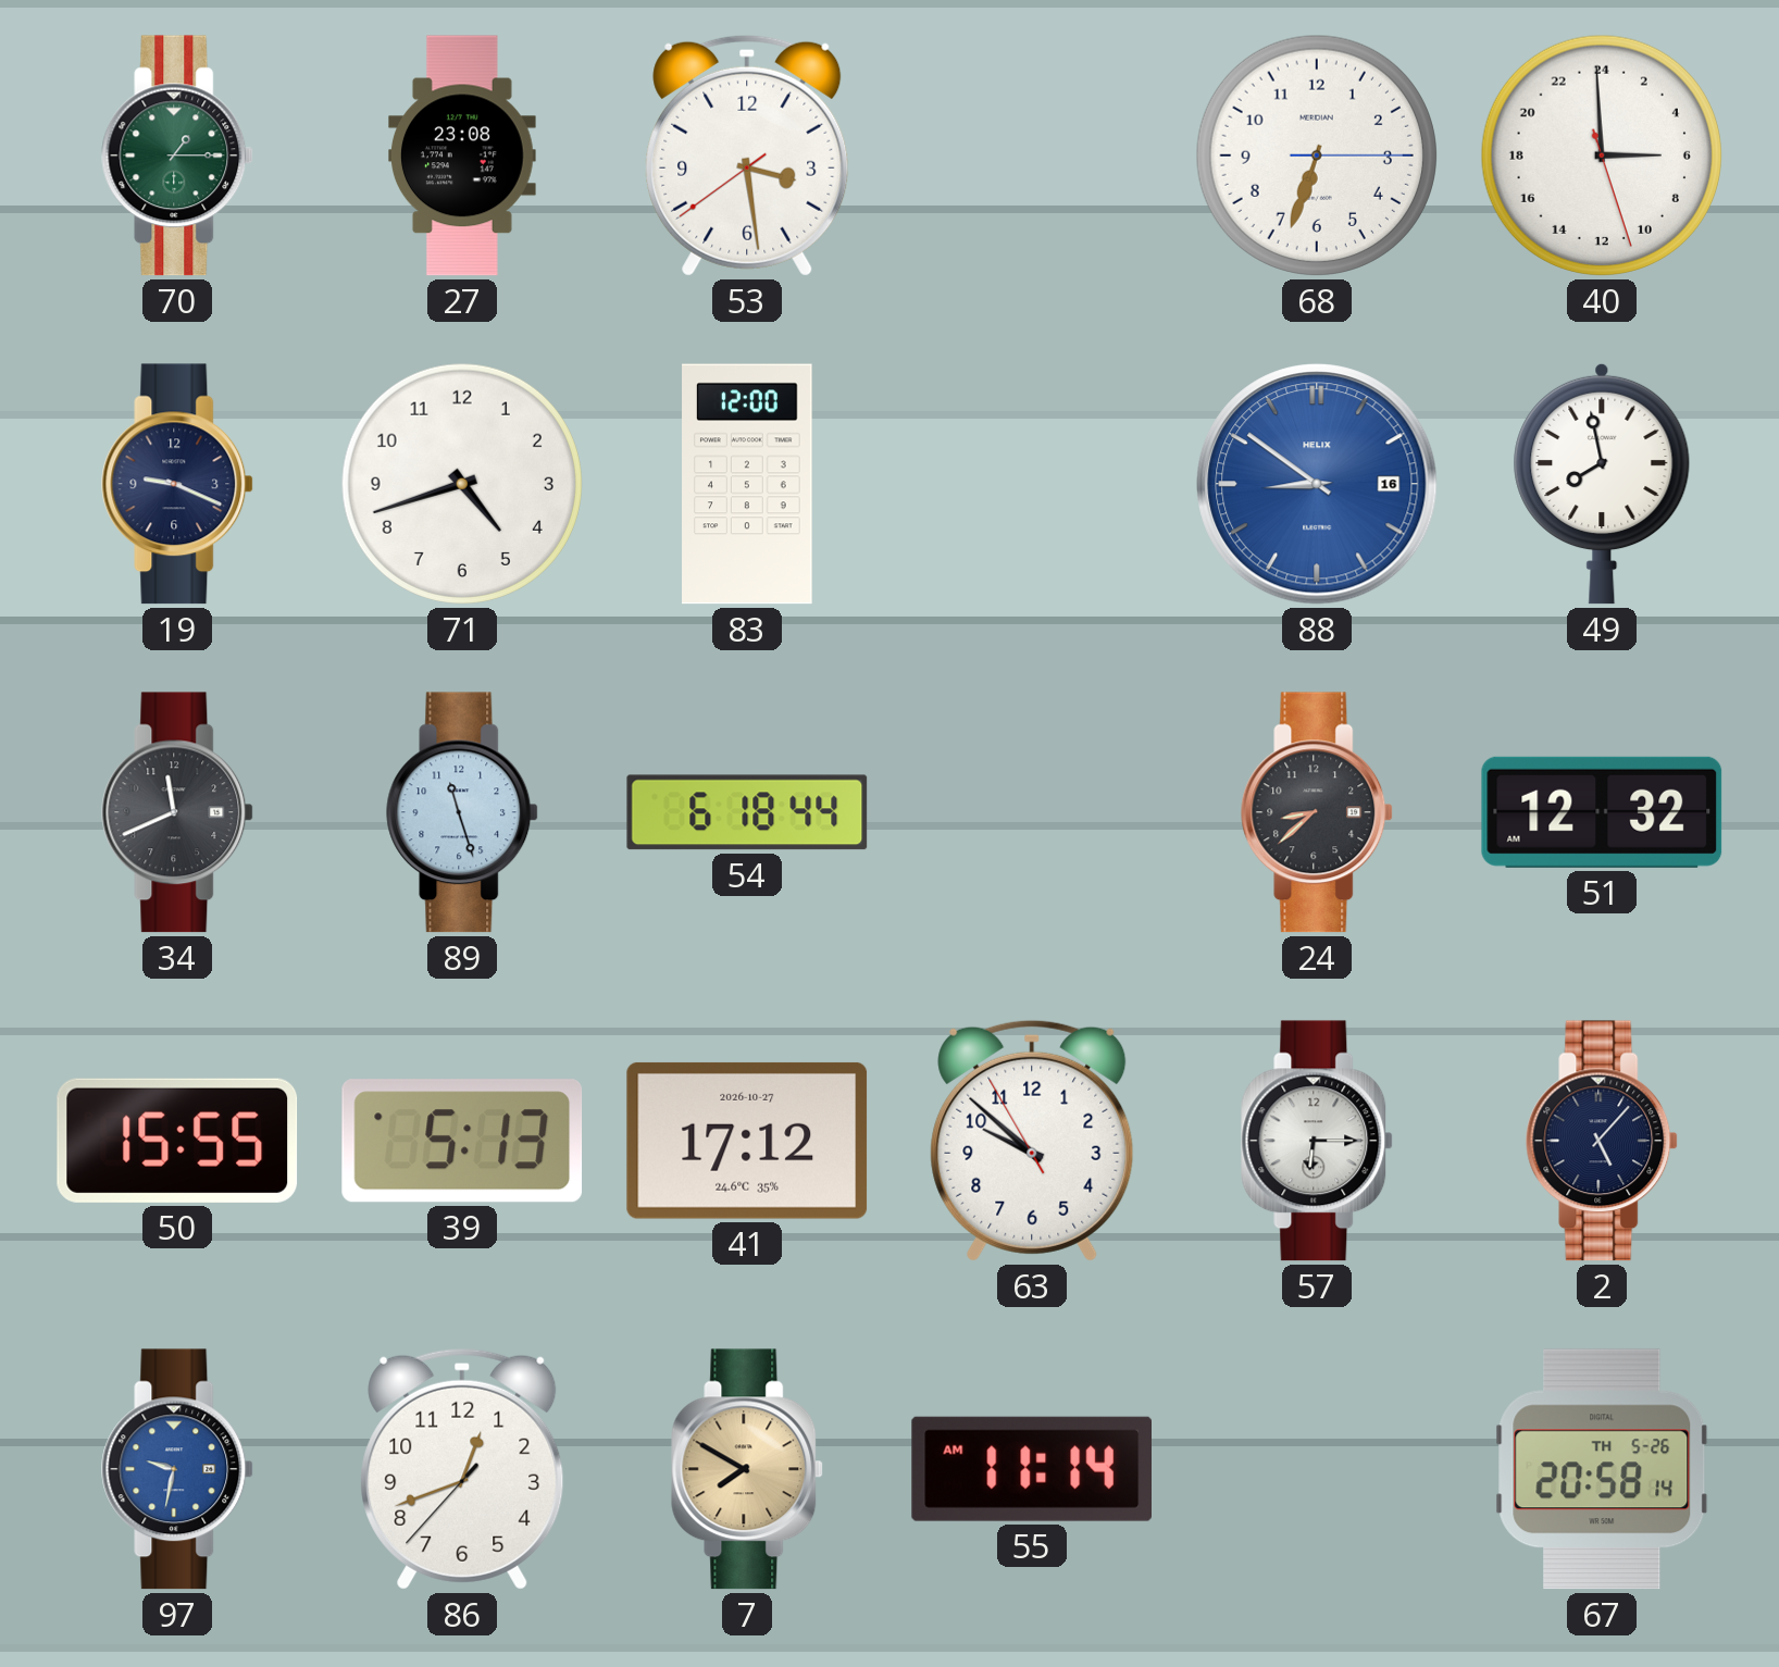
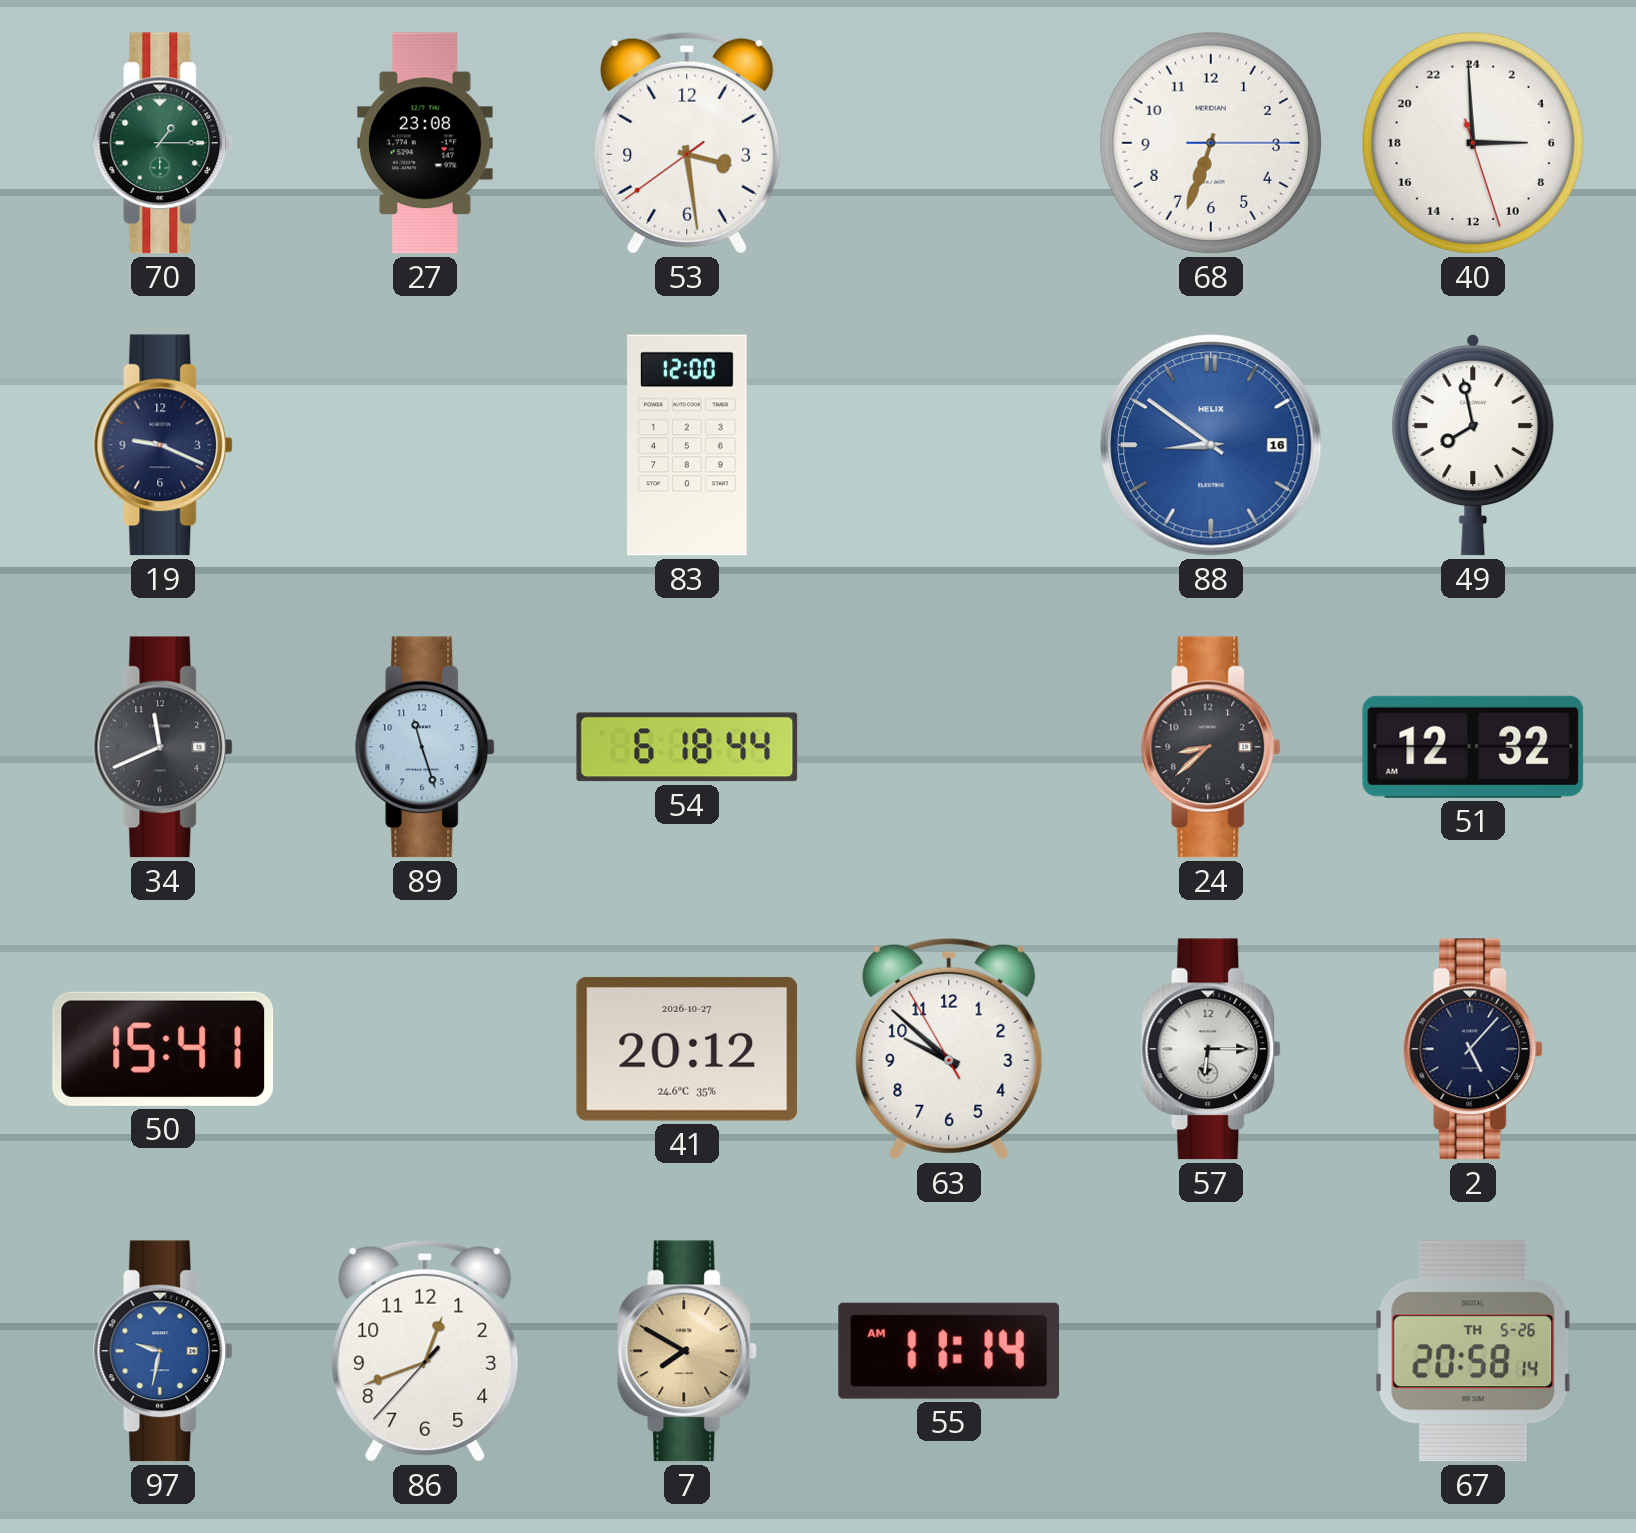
71: 4:42 -> none (462, 484)
50: 15:55 -> 15:41 (163, 1049)
39: 5:13 -> none (462, 1141)
41: 17:12 -> 20:12 (687, 1049)
